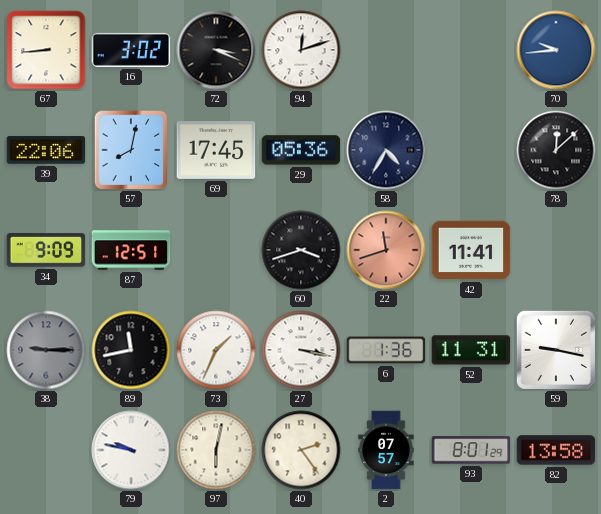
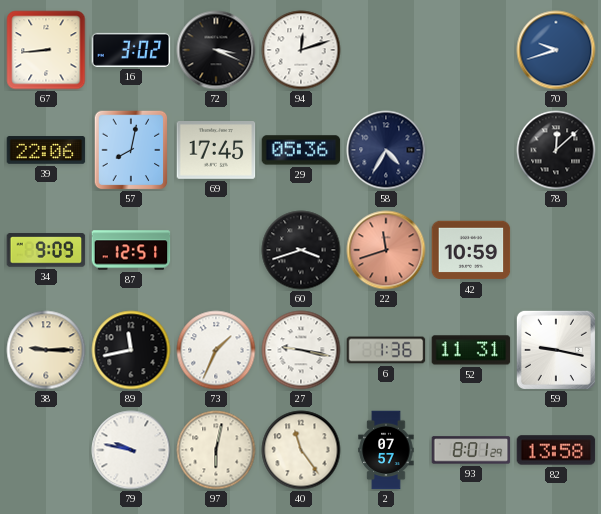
70: 9:44 -> 9:42 (556, 50)
42: 11:41 -> 10:59 (471, 250)
38 dial: grey -> cream (46, 350)
27: 3:17 -> 9:17 (301, 350)
40: 2:24 -> 11:24 (301, 450)
